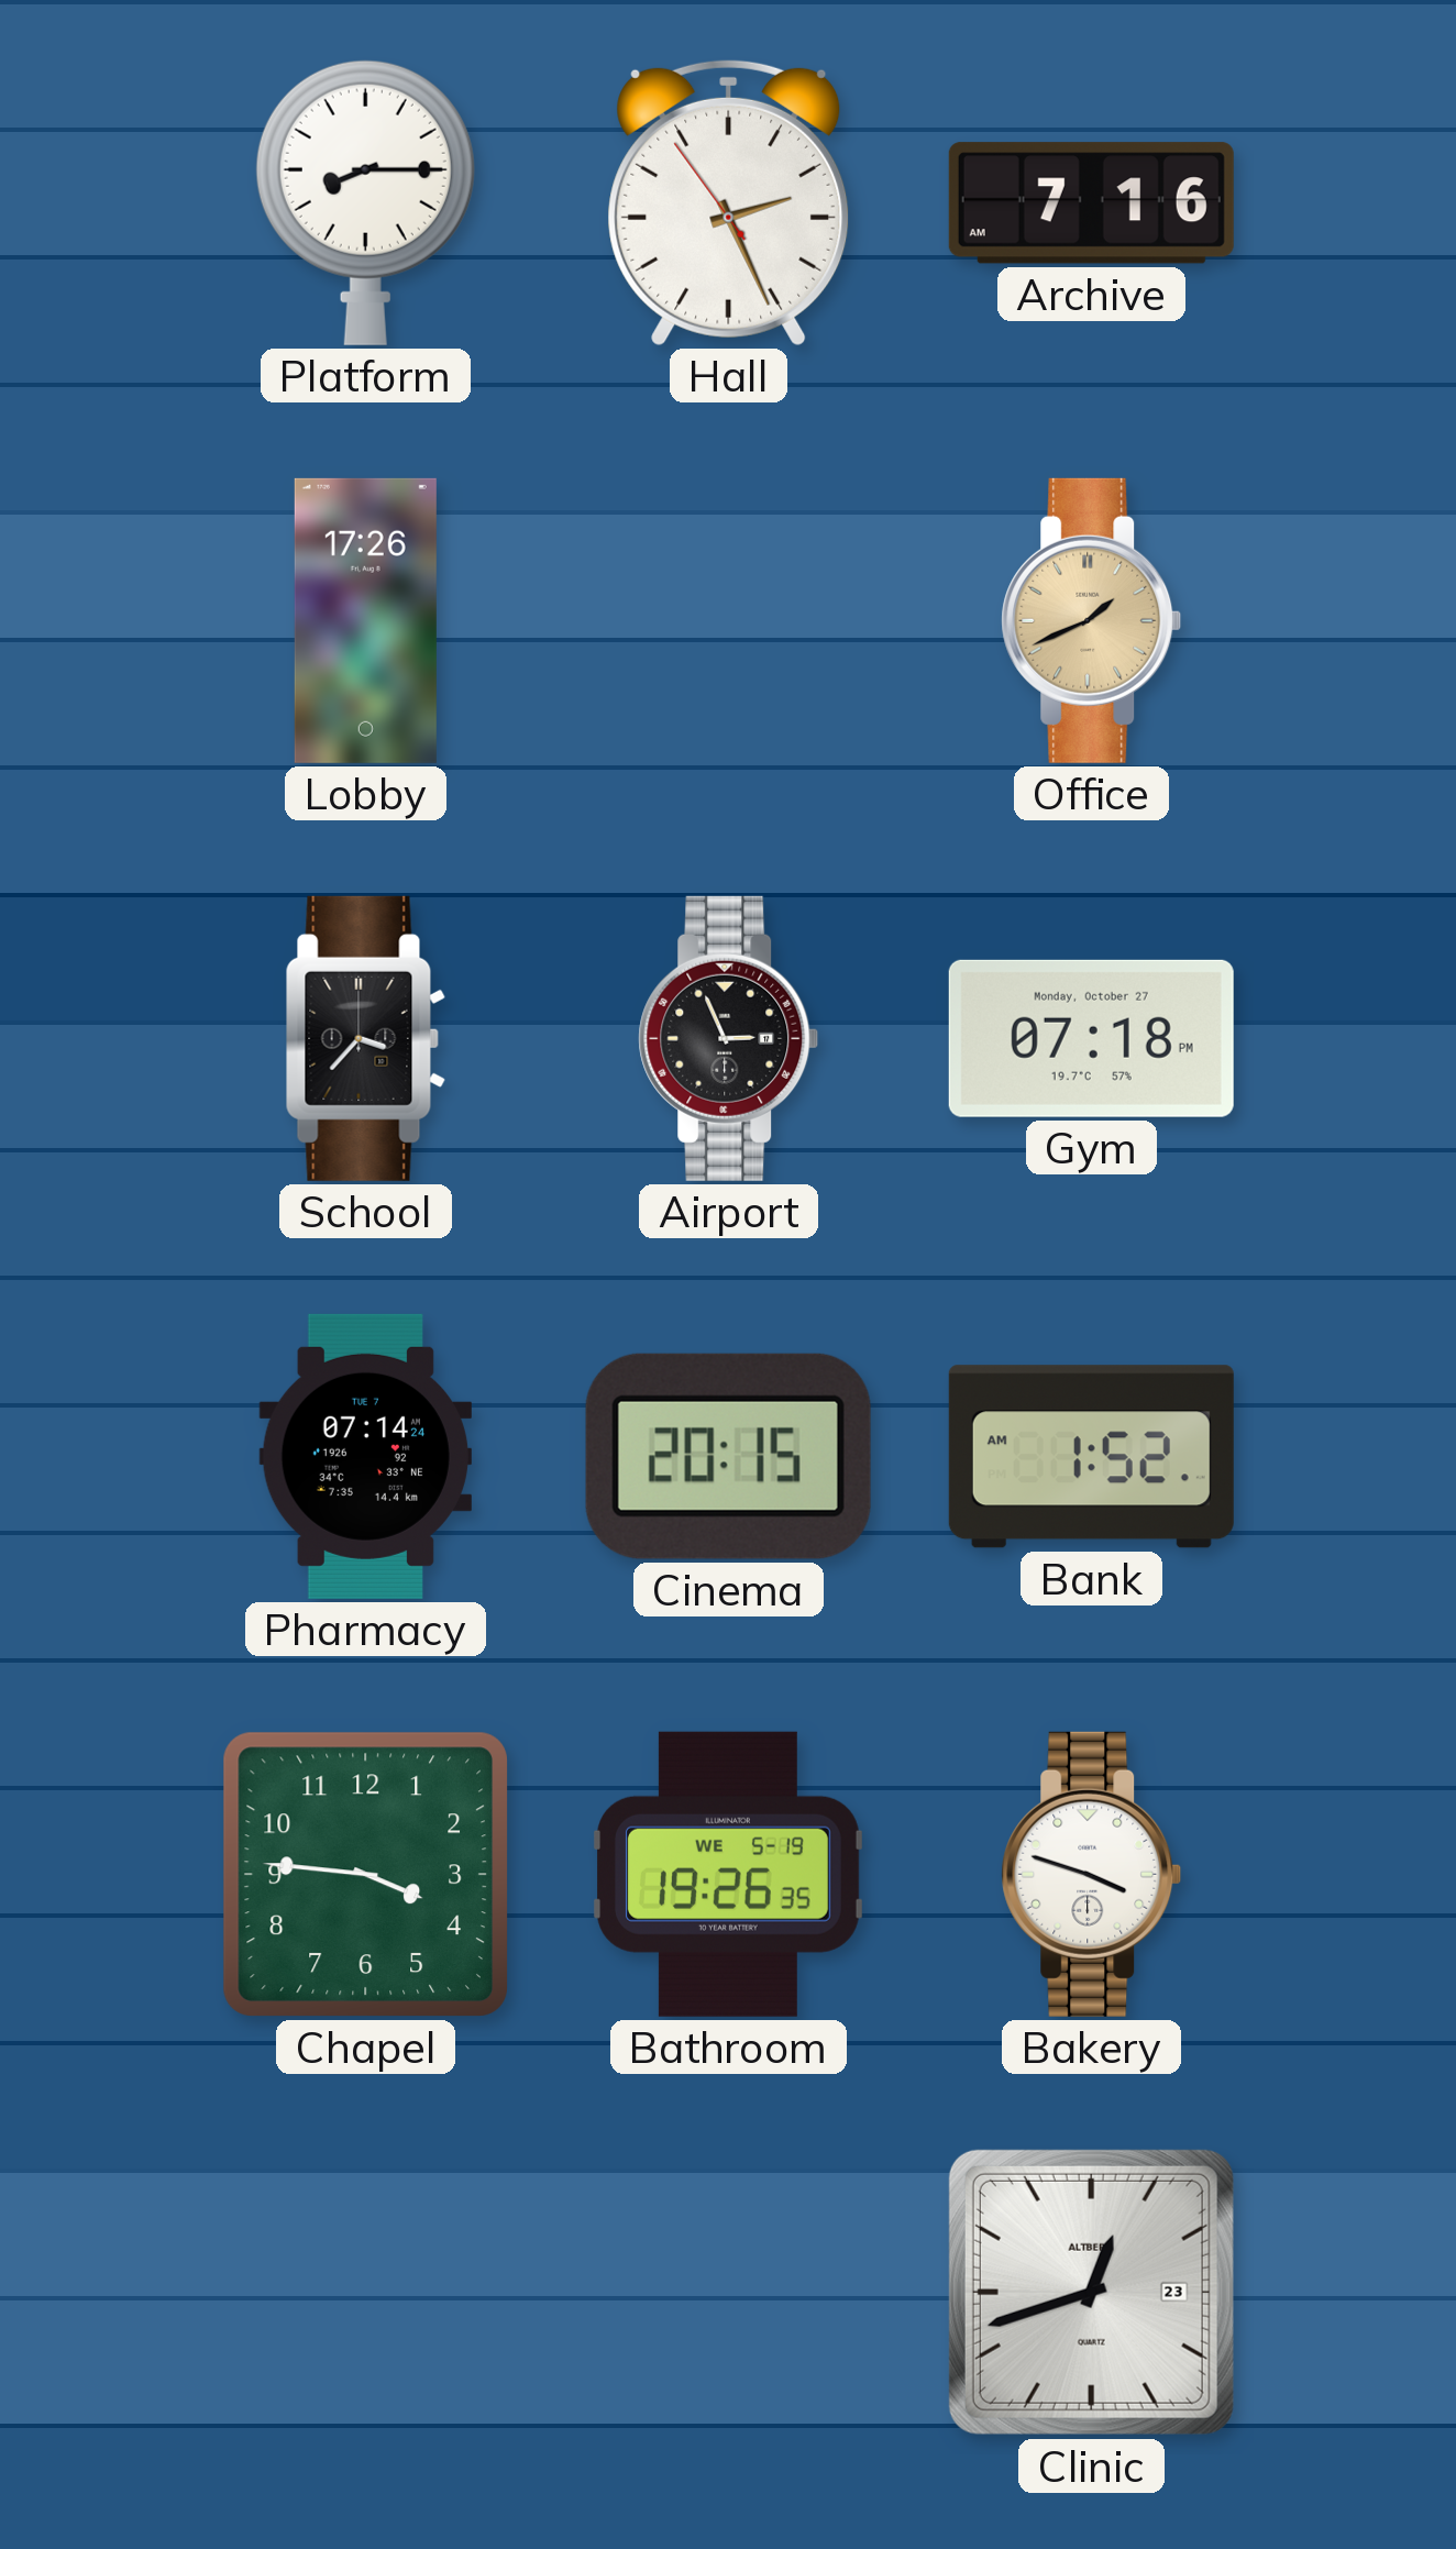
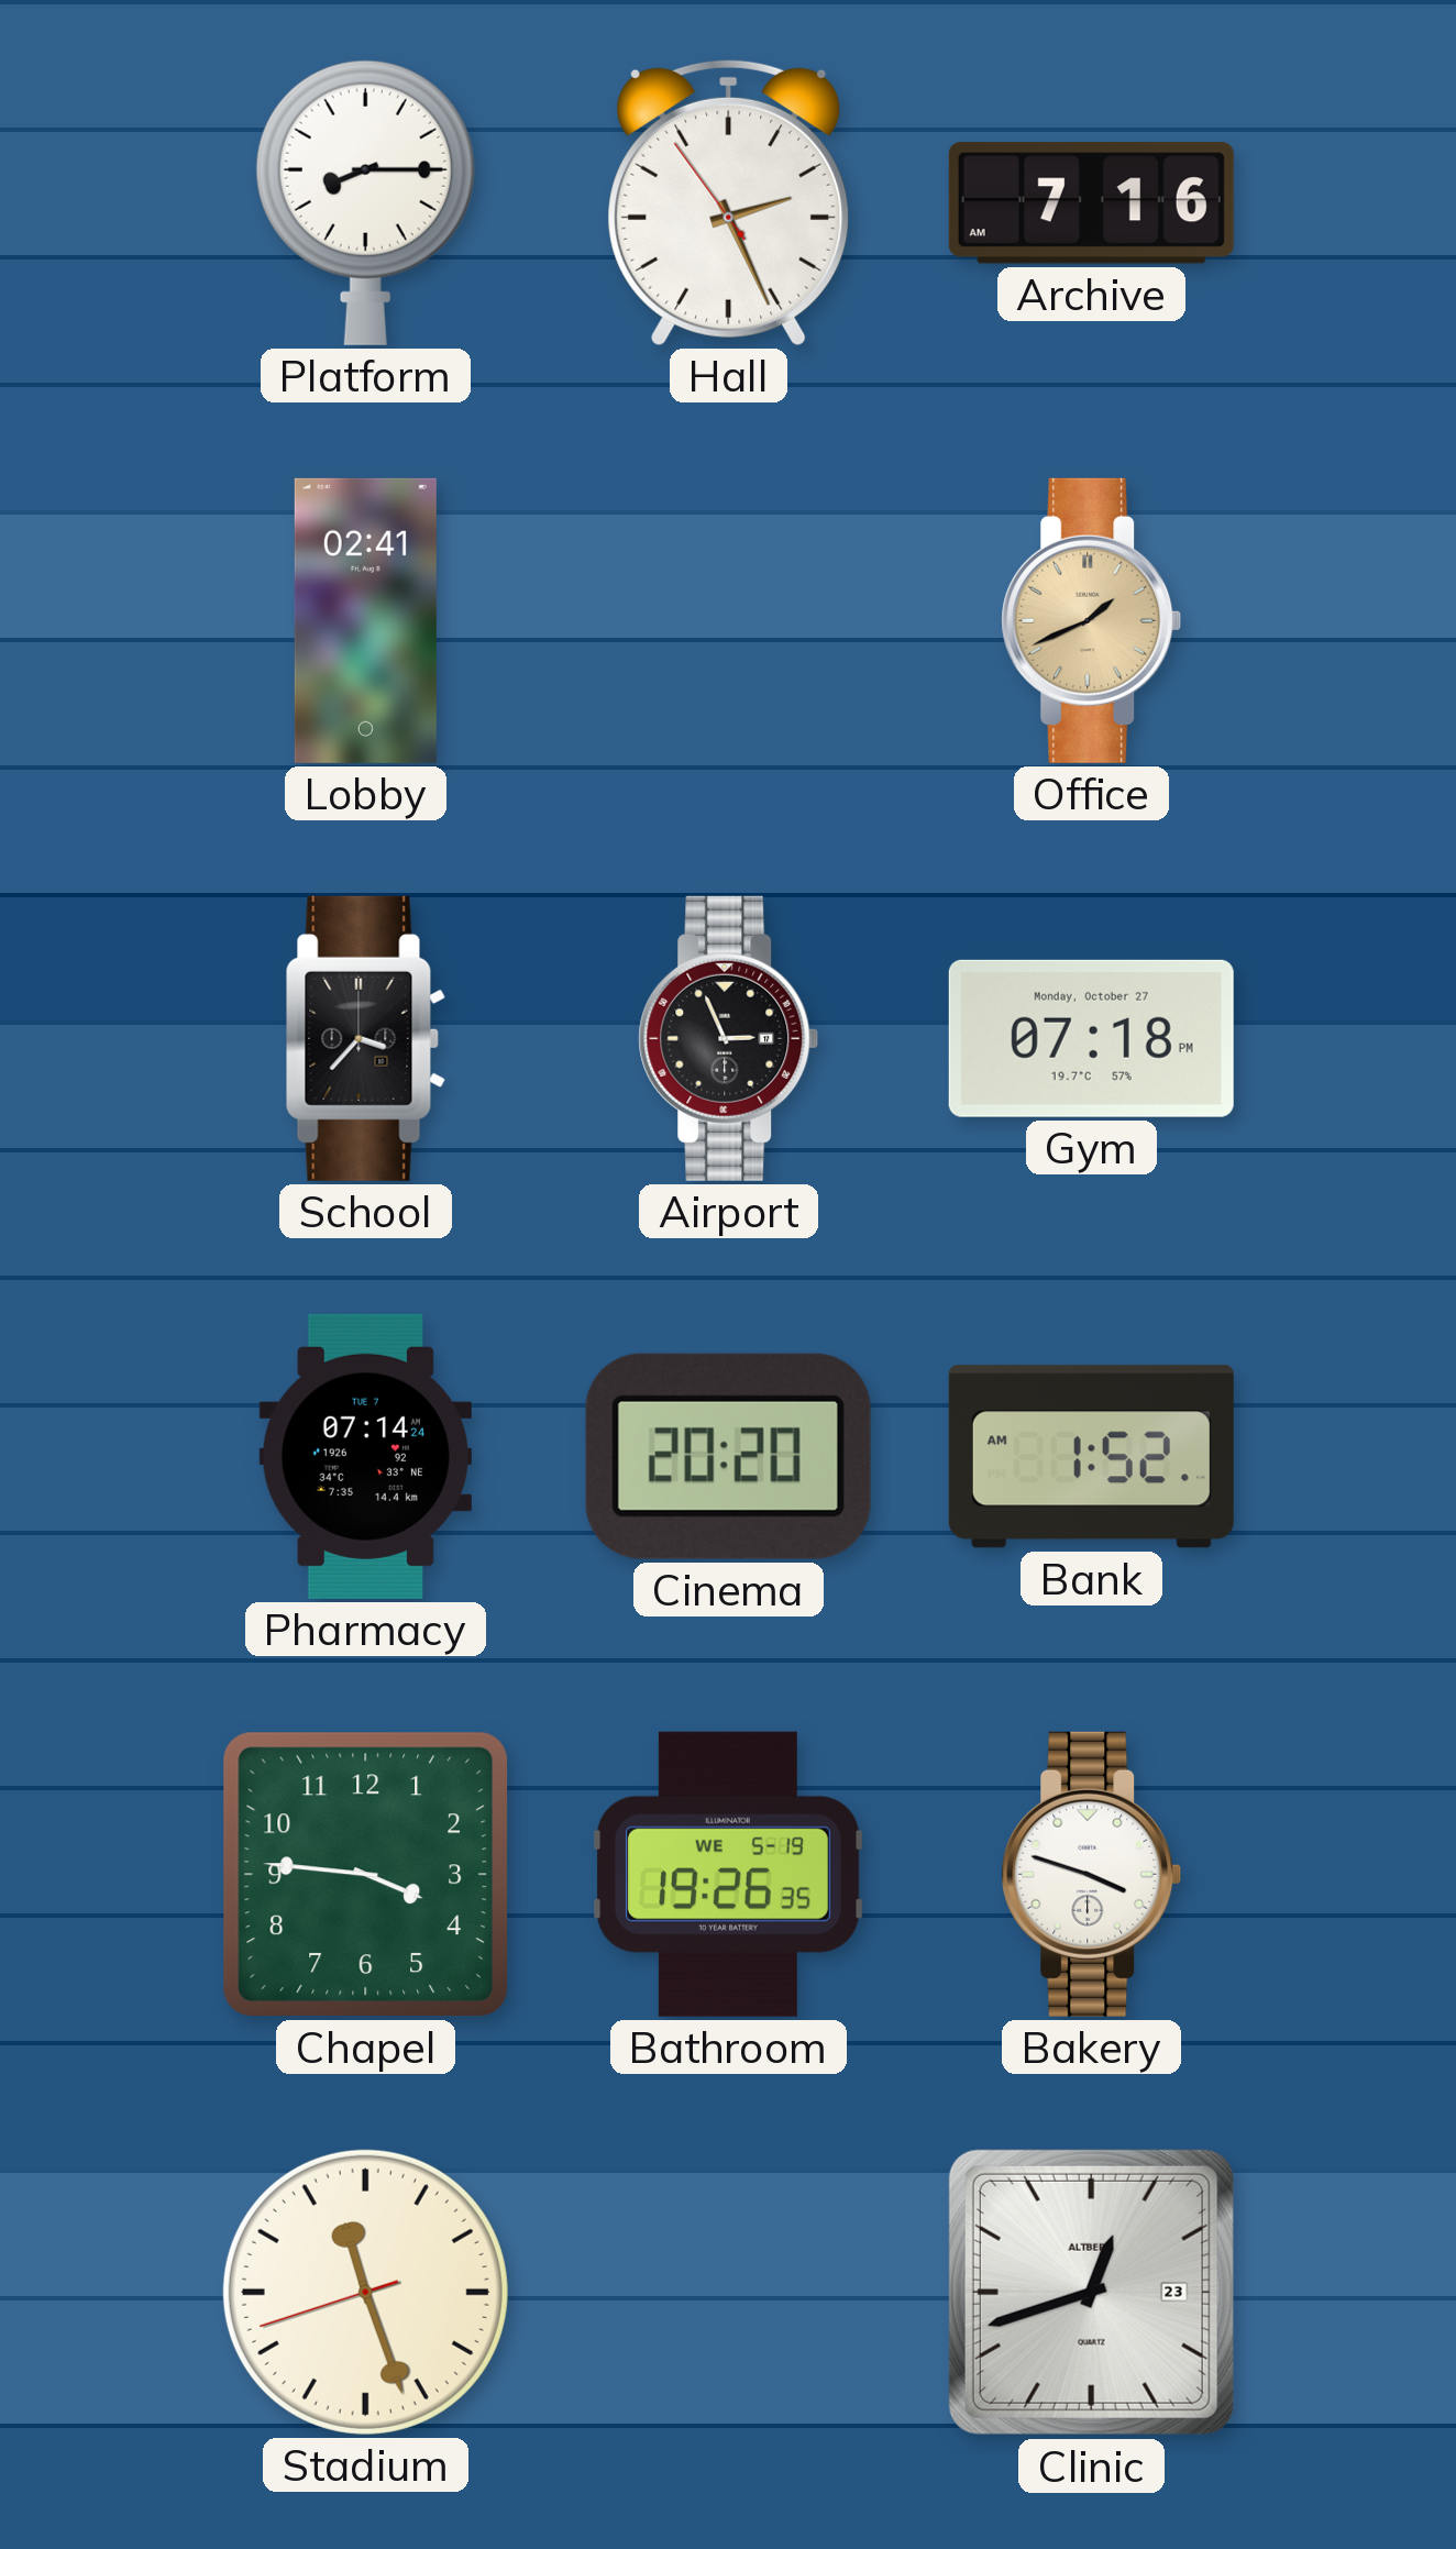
Lobby: 17:26 -> 02:41 (365, 620)
Cinema: 20:15 -> 20:20 (728, 1456)
Stadium: none -> 11:26 (365, 2292)
